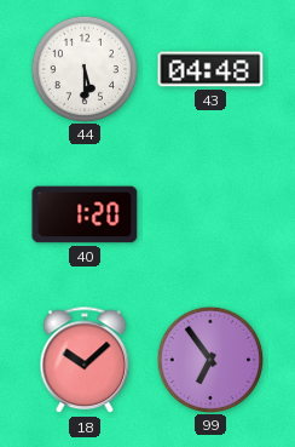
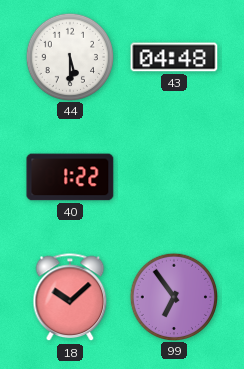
40: 1:20 -> 1:22 (70, 177)
